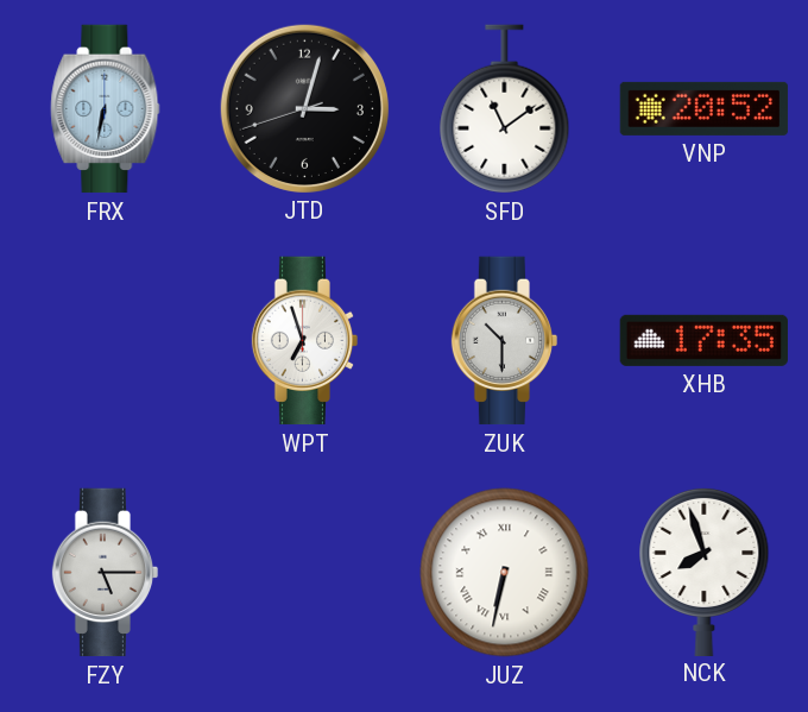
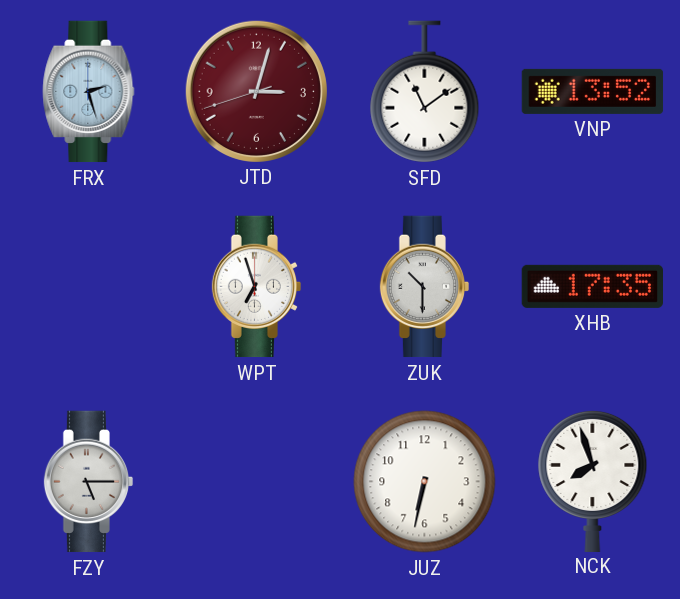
FRX: 6:32 -> 2:27 (89, 92)
JTD dial: black -> burgundy (256, 91)
VNP: 20:52 -> 13:52 (593, 91)
JUZ numerals: Roman -> Arabic (425, 482)
